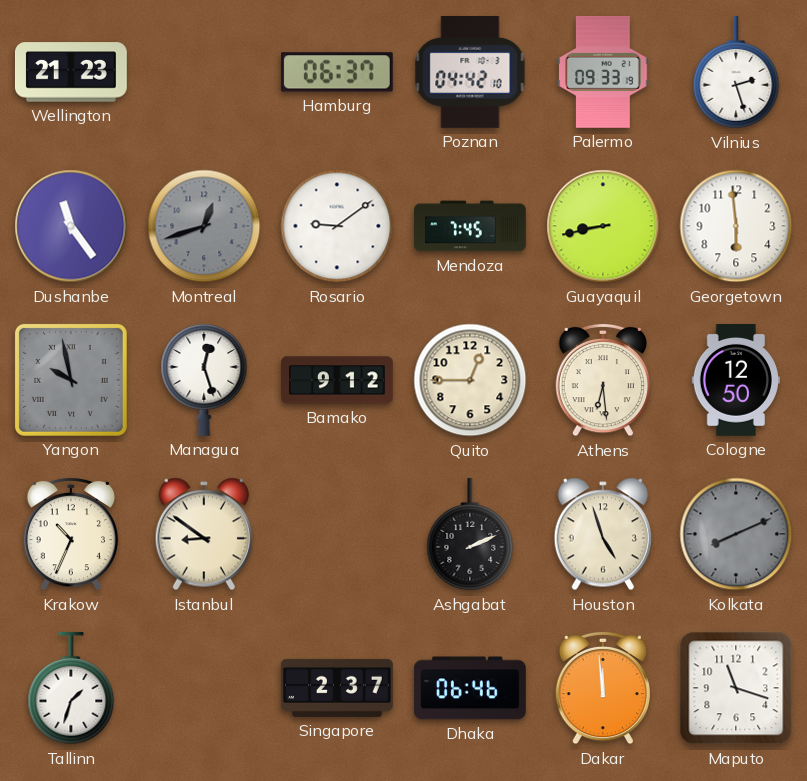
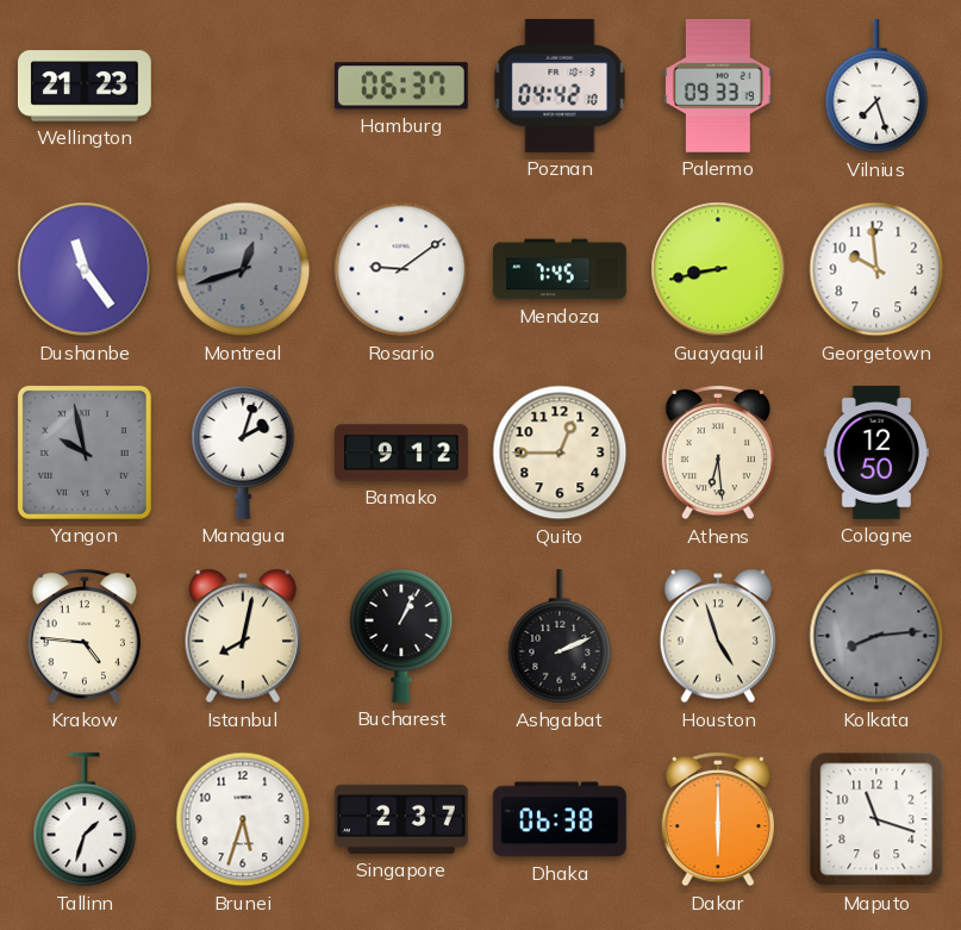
Vilnius: 2:27 -> 7:27 (876, 86)
Georgetown: 5:59 -> 9:59 (876, 269)
Managua: 12:27 -> 2:03 (243, 452)
Krakow: 10:34 -> 4:46 (83, 636)
Istanbul: 8:51 -> 8:02 (242, 636)
Bucharest: none -> 1:04 (401, 636)
Kolkata: 8:11 -> 8:14 (876, 636)
Brunei: none -> 5:33 (243, 819)
Dhaka: 06:46 -> 06:38 (560, 819)
Dakar: 11:59 -> 6:00 (717, 819)
